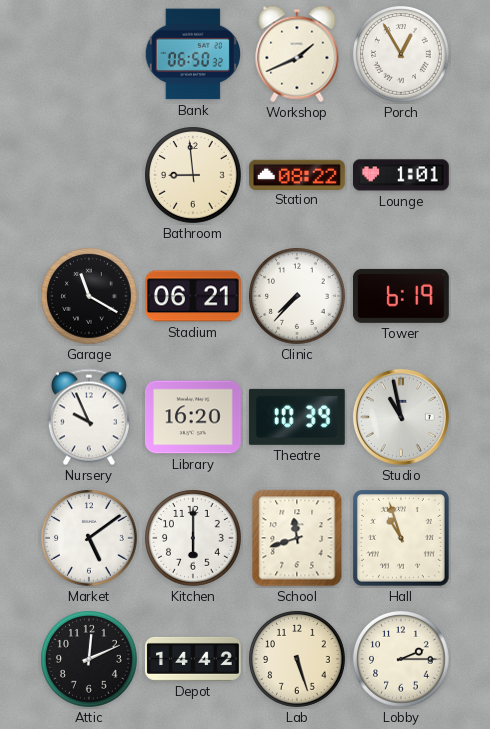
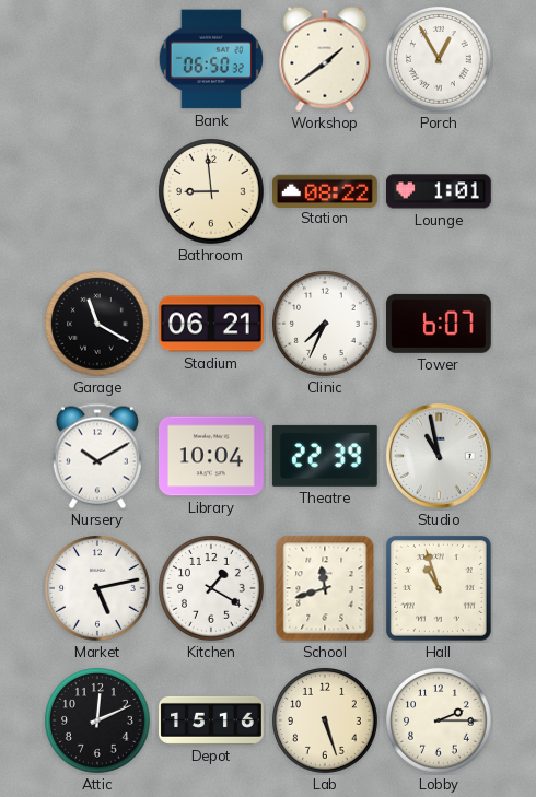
Workshop: 1:41 -> 1:39 (325, 59)
Clinic: 7:37 -> 7:34 (326, 325)
Tower: 6:19 -> 6:07 (439, 324)
Nursery: 9:56 -> 10:10 (97, 456)
Library: 16:20 -> 10:04 (212, 456)
Theatre: 10:39 -> 22:39 (325, 456)
Market: 5:09 -> 5:13 (98, 589)
Kitchen: 6:00 -> 1:20 (212, 589)
Depot: 14:42 -> 15:16 (212, 720)
